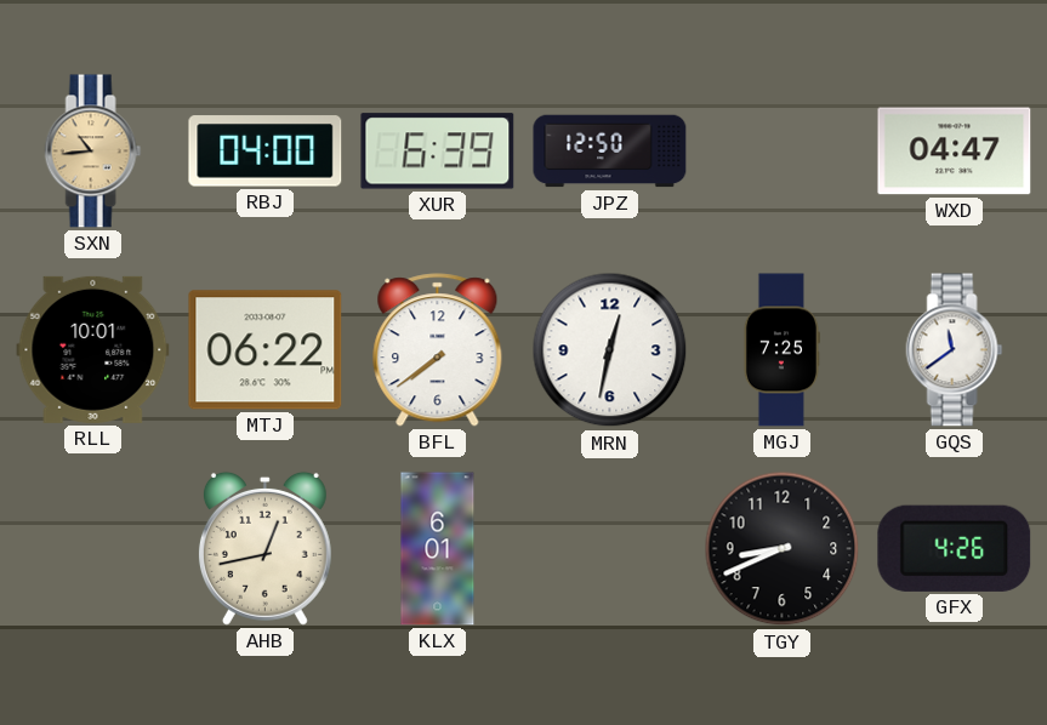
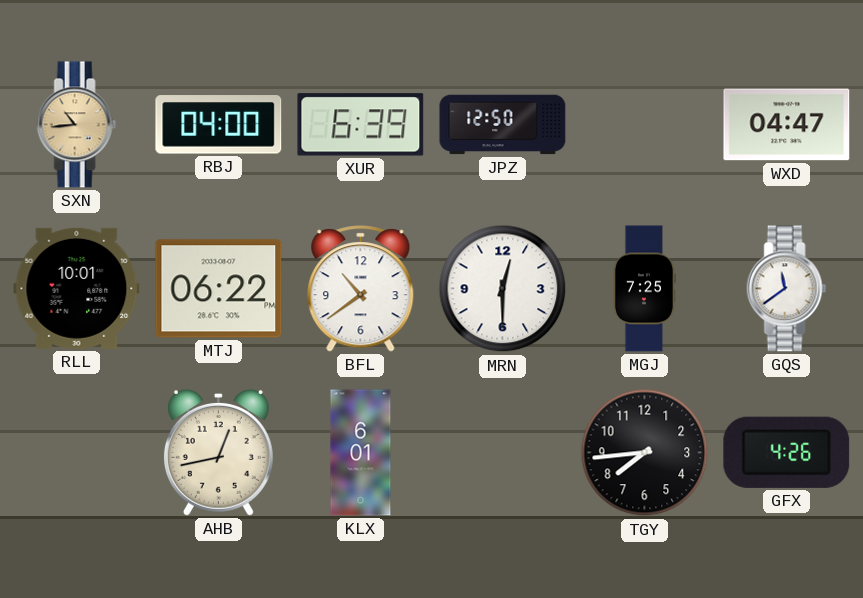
BFL: 7:39 -> 10:39 (361, 289)
MRN: 12:32 -> 12:30 (503, 289)
TGY: 8:41 -> 7:44 (645, 453)
